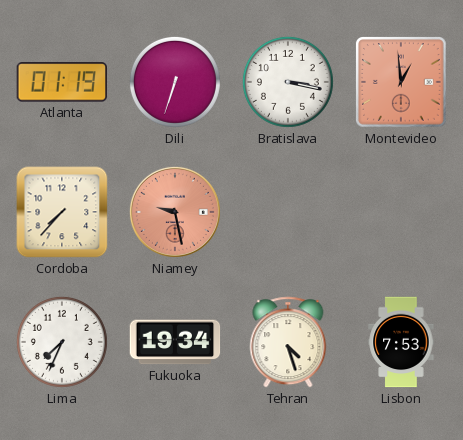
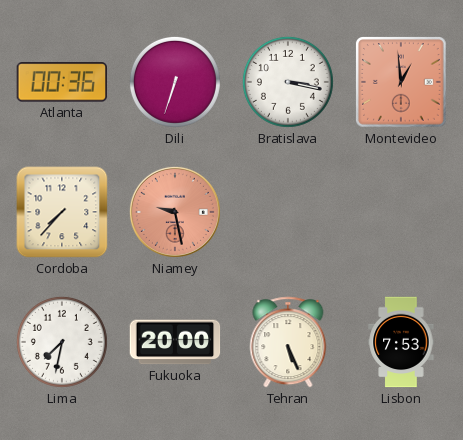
Atlanta: 01:19 -> 00:36 (61, 82)
Lima: 7:34 -> 7:32 (62, 342)
Fukuoka: 19:34 -> 20:00 (175, 342)
Tehran: 4:27 -> 5:26 (288, 342)
